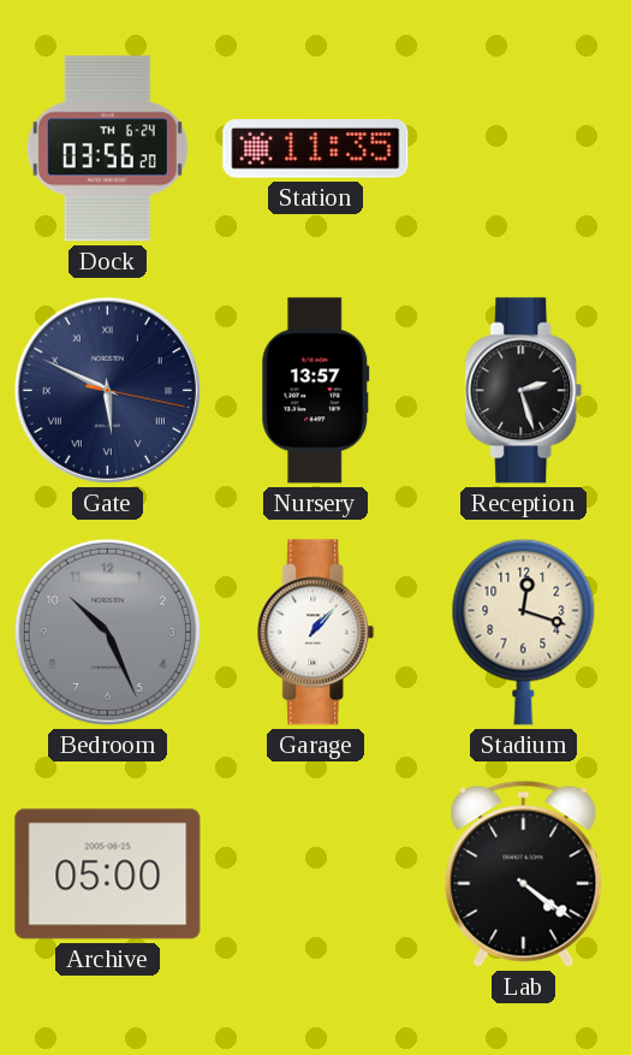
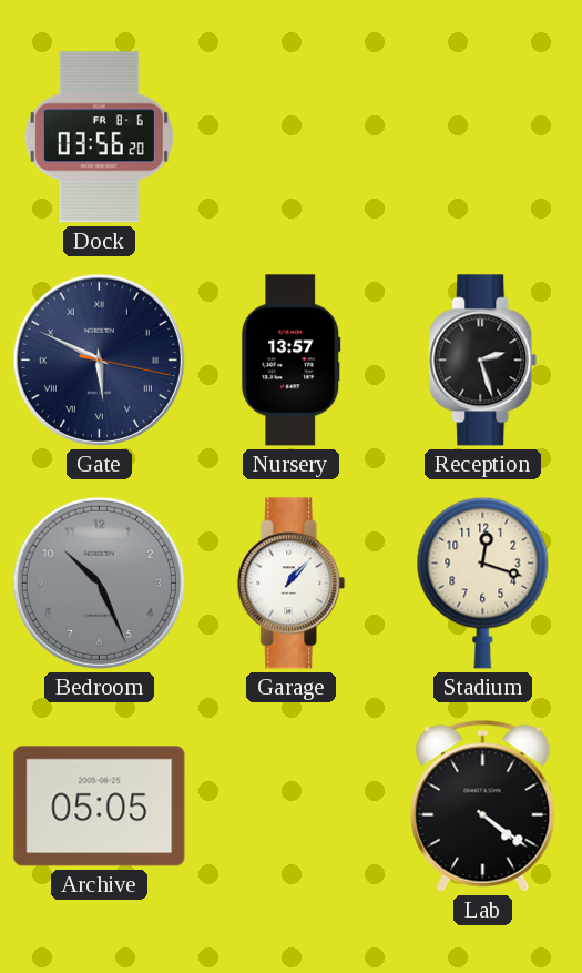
Dock date: TH 6-24 -> FR 8-6 (99, 138)
Station: 11:35 -> none (316, 149)
Archive: 05:00 -> 05:05 (100, 807)
